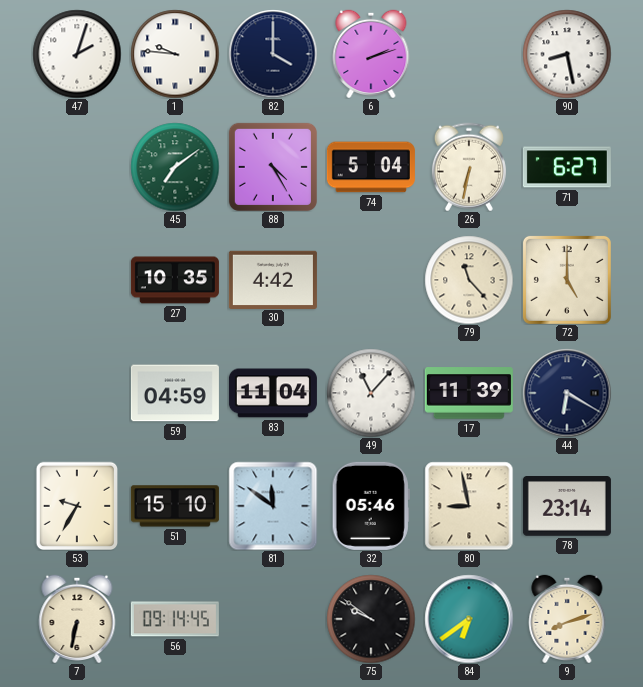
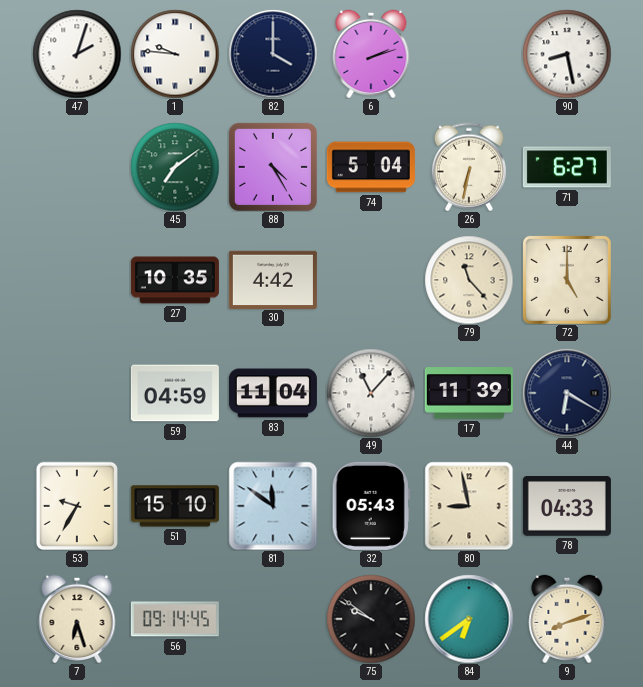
32: 05:46 -> 05:43 (371, 506)
78: 23:14 -> 04:33 (567, 507)
7: 6:32 -> 6:27 (77, 618)
